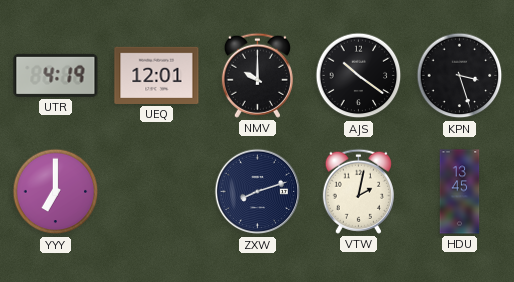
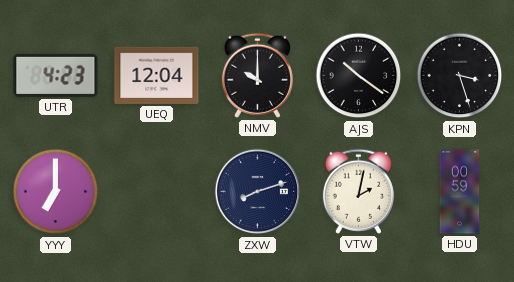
UTR: 4:19 -> 4:23 (56, 75)
UEQ: 12:01 -> 12:04 (157, 75)
HDU: 13:45 -> 00:59 (460, 192)
